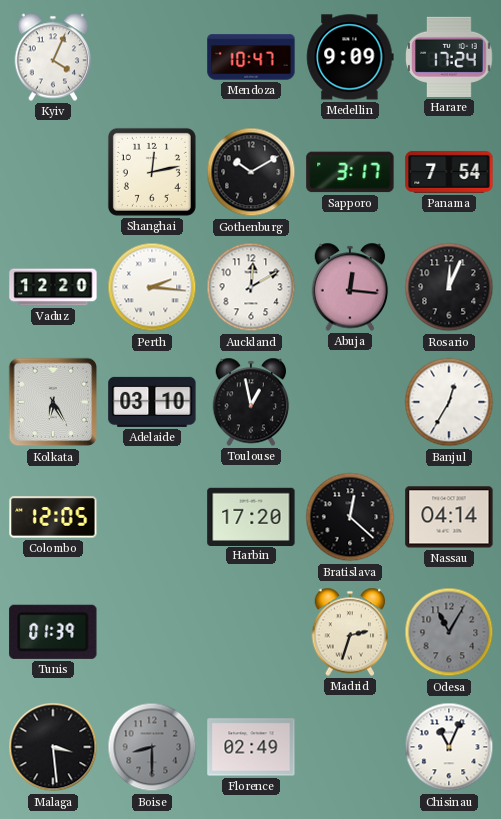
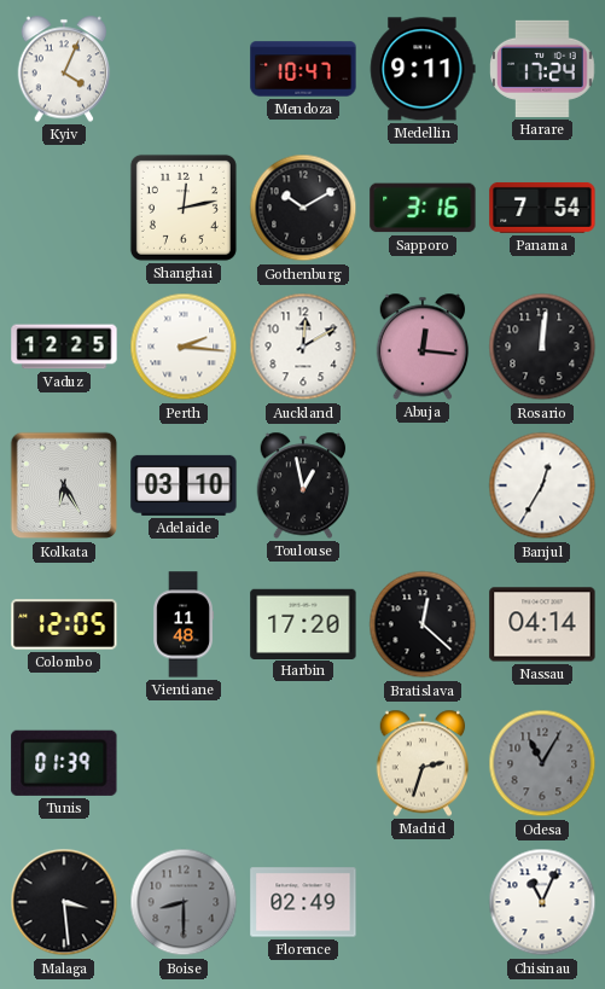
Medellin: 9:09 -> 9:11 (423, 69)
Sapporo: 3:17 -> 3:16 (423, 208)
Vaduz: 12:20 -> 12:25 (64, 347)
Rosario: 12:04 -> 12:01 (542, 347)
Vientiane: none -> 11:48 (182, 624)
